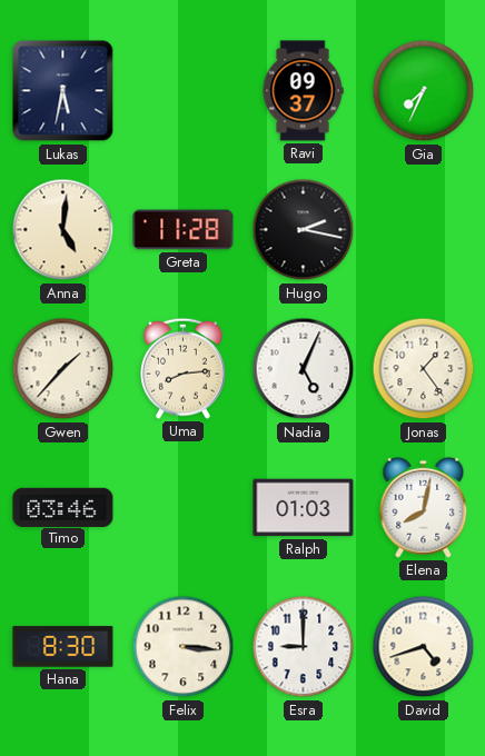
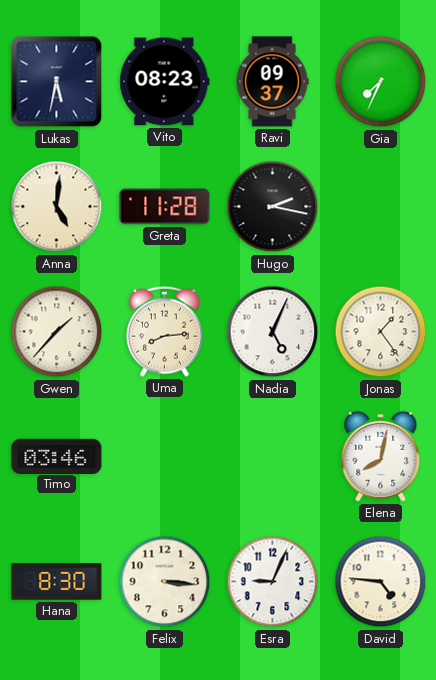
Vito: none -> 08:23 (165, 82)
Ralph: 01:03 -> none (304, 508)
Esra: 9:00 -> 9:04 (273, 582)
David: 4:42 -> 4:46 (381, 582)
